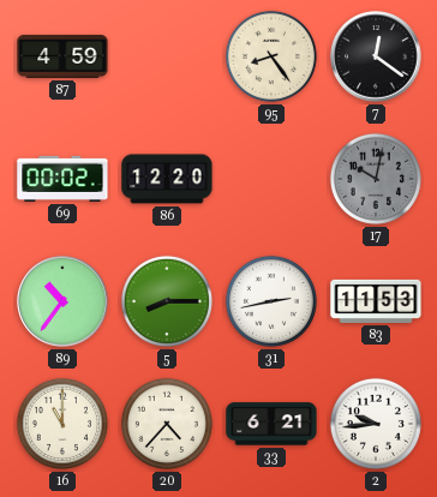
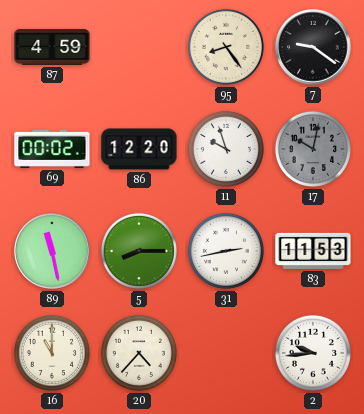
7: 12:21 -> 9:21 (313, 47)
11: none -> 9:57 (226, 149)
89: 10:36 -> 11:28 (52, 251)
33: 6:21 -> none (271, 424)
